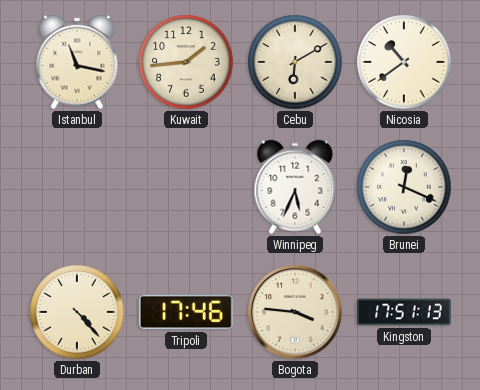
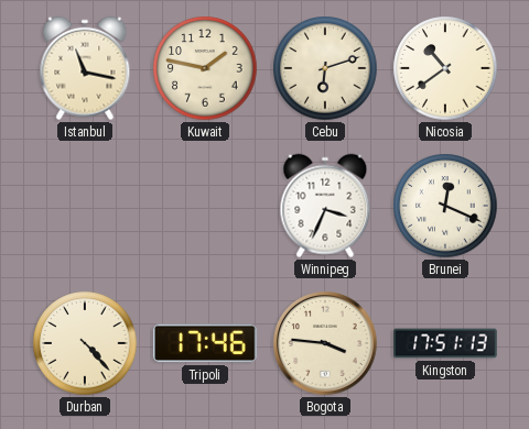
Kuwait: 1:44 -> 1:47 (205, 68)
Cebu: 6:10 -> 6:12 (325, 68)
Winnipeg: 5:34 -> 3:34 (325, 206)
